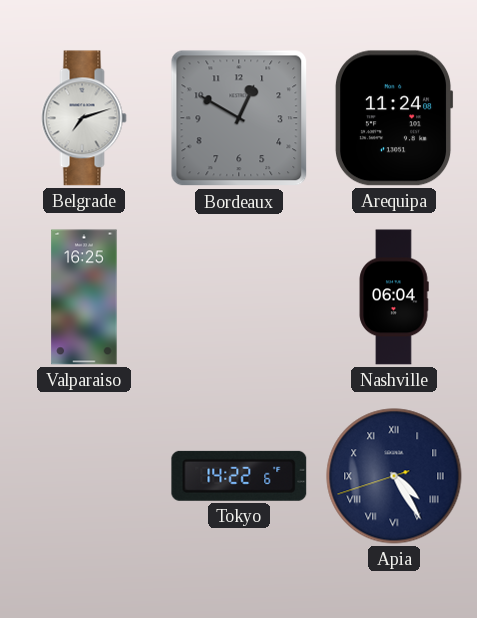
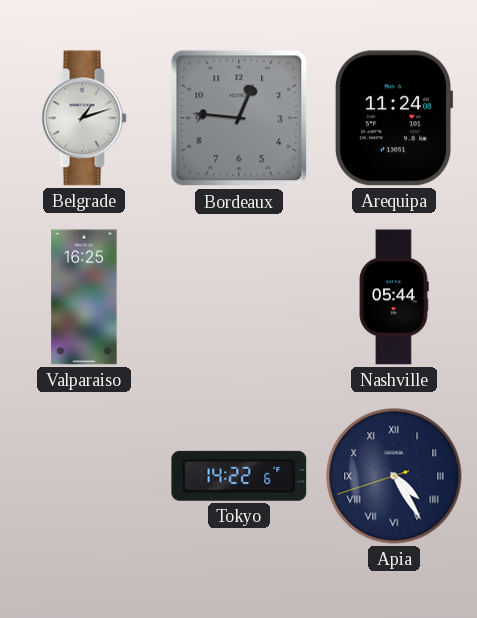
Belgrade: 7:12 -> 1:12 (84, 118)
Bordeaux: 12:50 -> 12:46 (239, 118)
Nashville: 06:04 -> 05:44 (394, 297)
